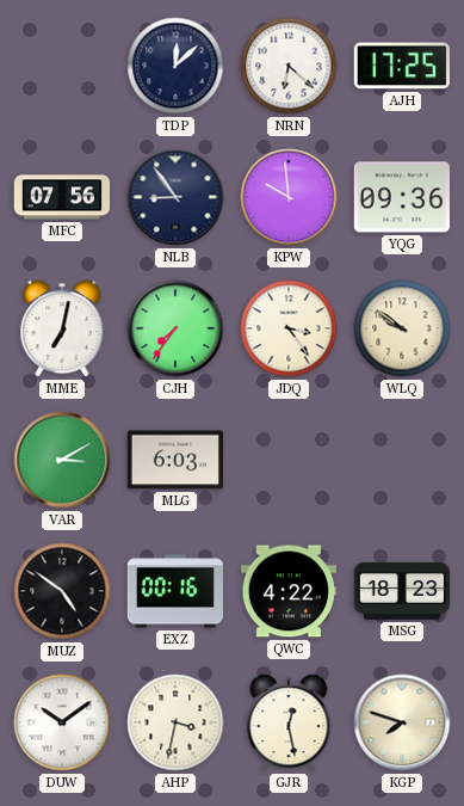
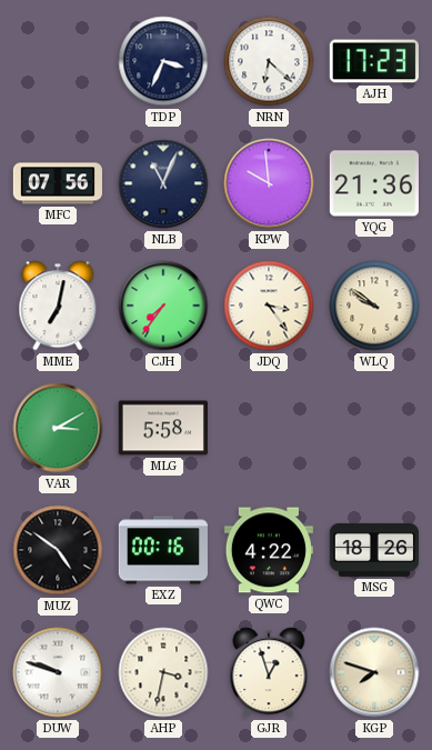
TDP: 12:08 -> 3:34 (163, 61)
AJH: 17:25 -> 17:23 (374, 61)
NLB: 8:54 -> 11:04 (163, 183)
YQG: 09:36 -> 21:36 (374, 183)
MLG: 6:03 -> 5:58 (162, 428)
MSG: 18:23 -> 18:26 (373, 550)
DUW: 10:09 -> 9:48 (58, 672)
GJR: 12:28 -> 12:57 (269, 672)
